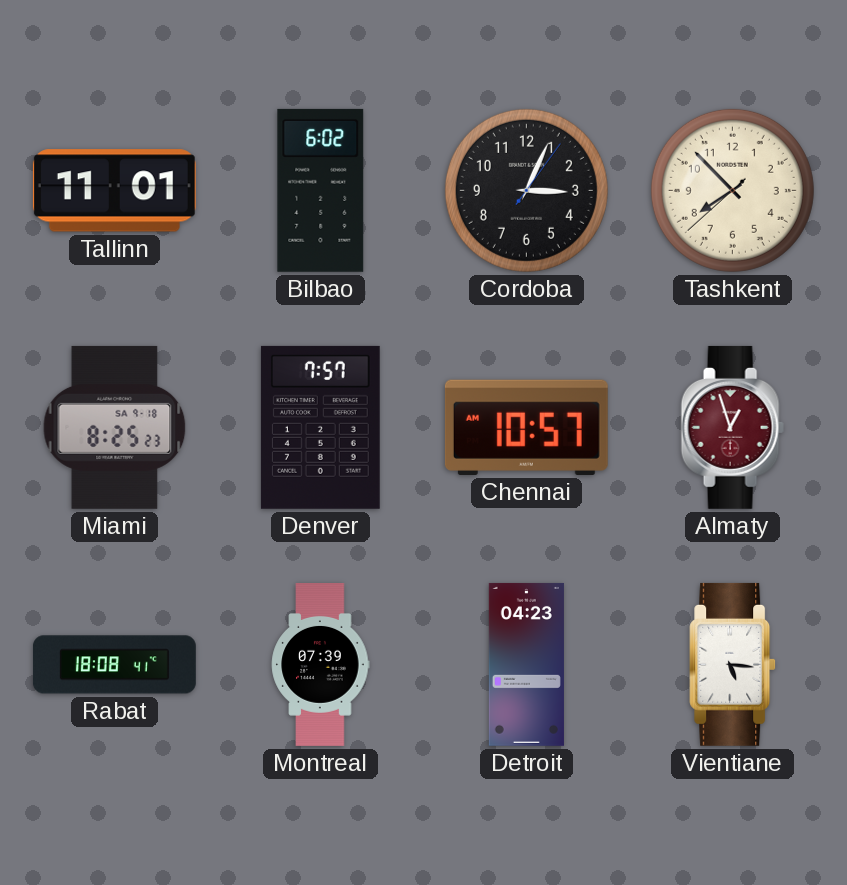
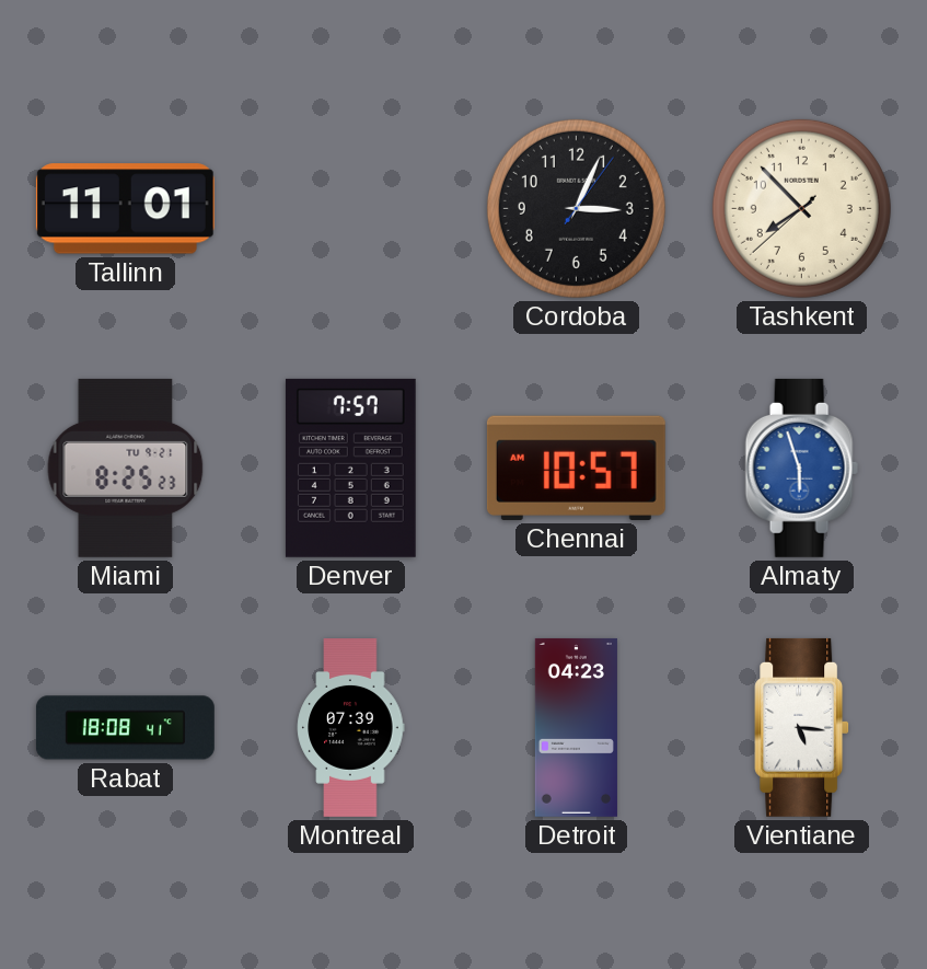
Bilbao: 6:02 -> none (321, 190)
Miami date: SA 9-18 -> TU 9-21 (126, 468)
Almaty: 12:57 -> 5:57 (801, 468)
Almaty dial: burgundy -> blue (801, 468)
